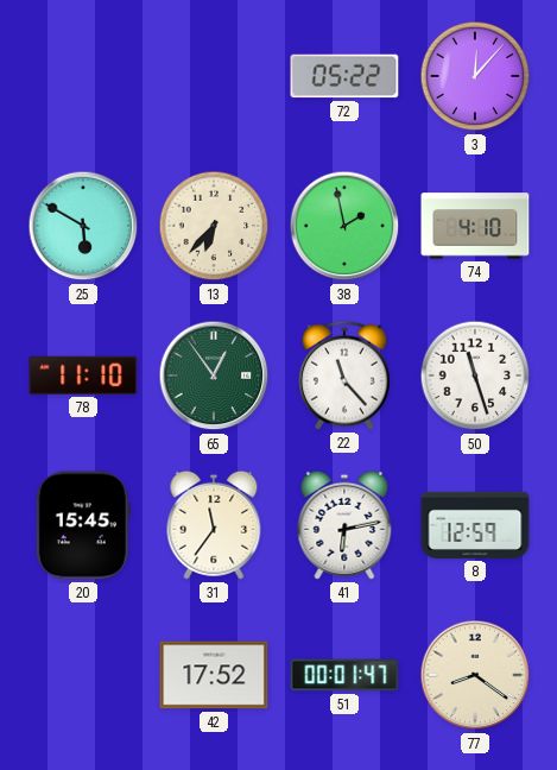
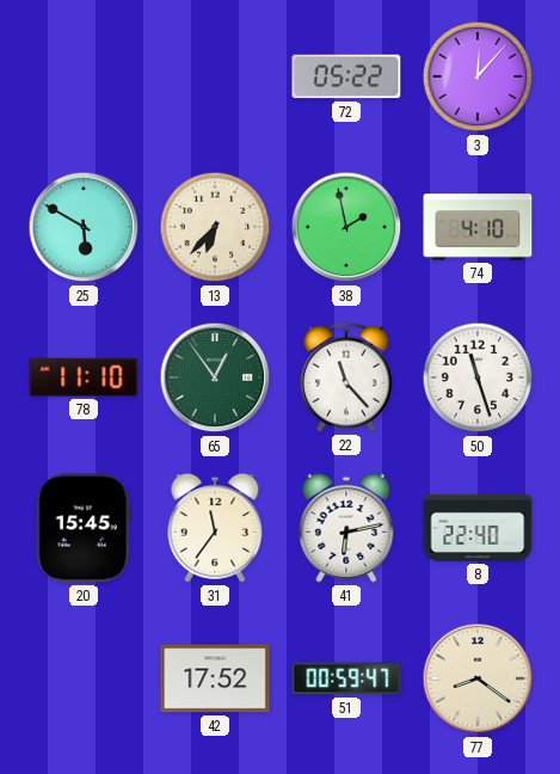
8: 12:59 -> 22:40 (478, 528)
51: 00:01 -> 00:59 (346, 678)
